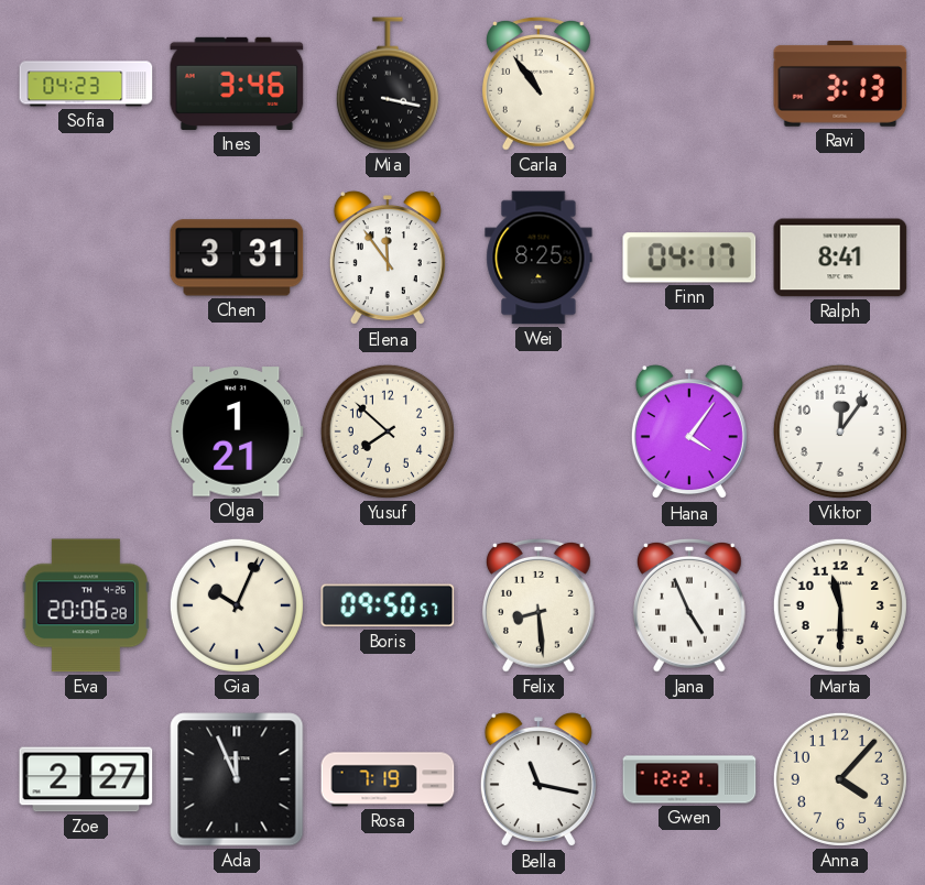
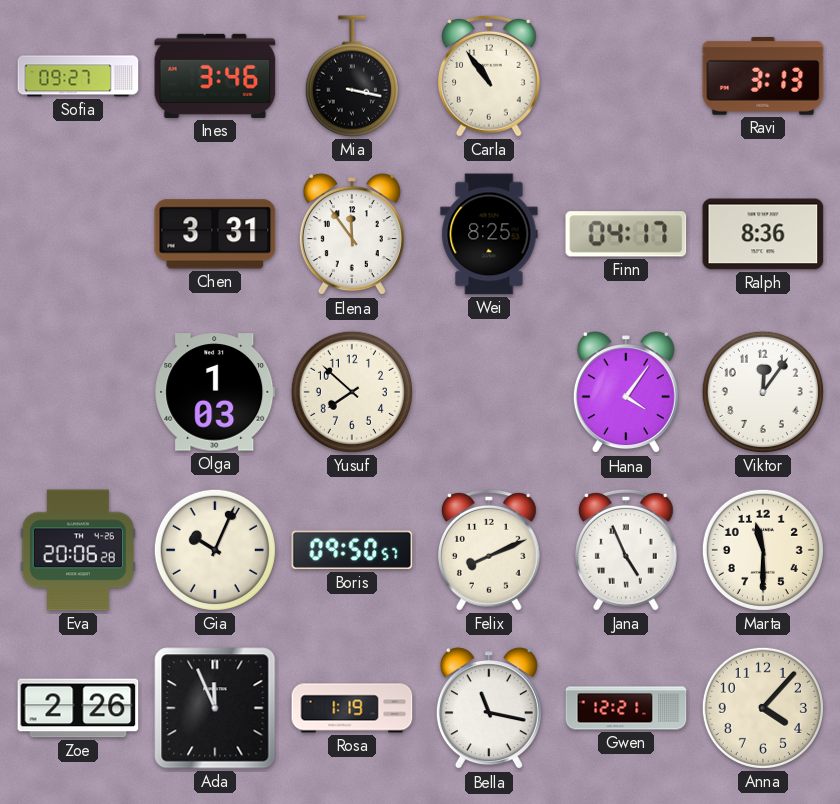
Sofia: 04:23 -> 09:27 (78, 76)
Ralph: 8:41 -> 8:36 (763, 234)
Olga: 1:21 -> 1:03 (215, 392)
Felix: 8:29 -> 8:11 (489, 551)
Zoe: 2:27 -> 2:26 (78, 708)
Rosa: 7:19 -> 1:19 (352, 708)
